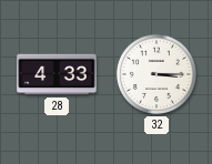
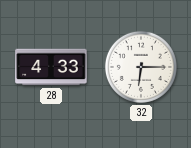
32: 3:15 -> 6:15 (141, 67)
